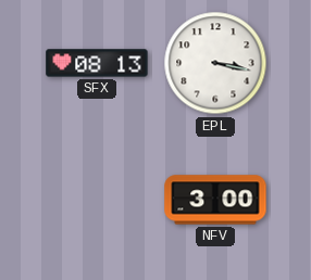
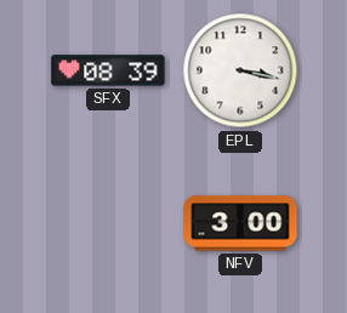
SFX: 08:13 -> 08:39 (108, 70)
